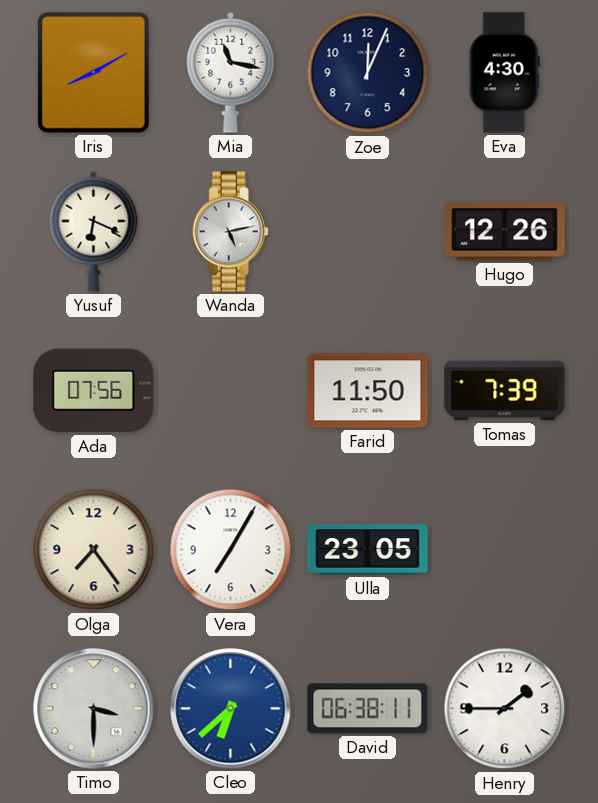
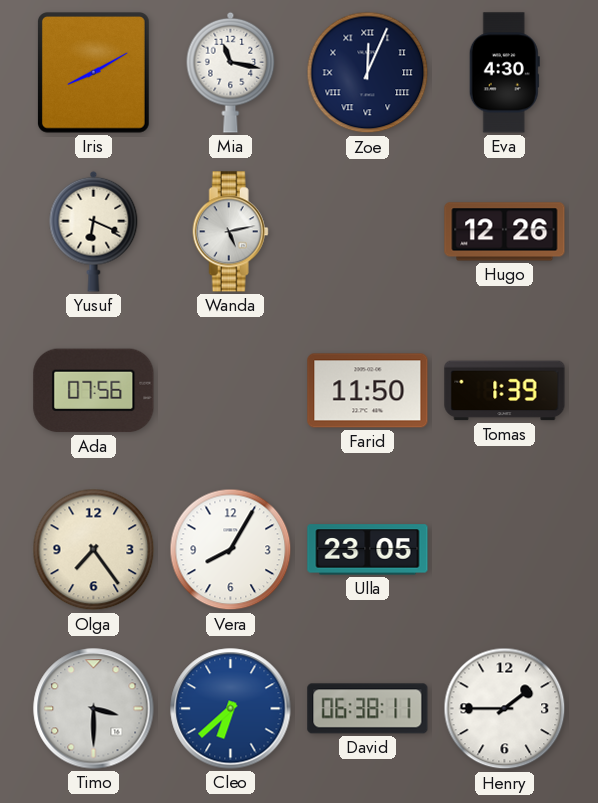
Zoe numerals: Arabic -> Roman (368, 73)
Tomas: 7:39 -> 1:39 (505, 391)
Vera: 7:05 -> 8:05 (231, 550)
